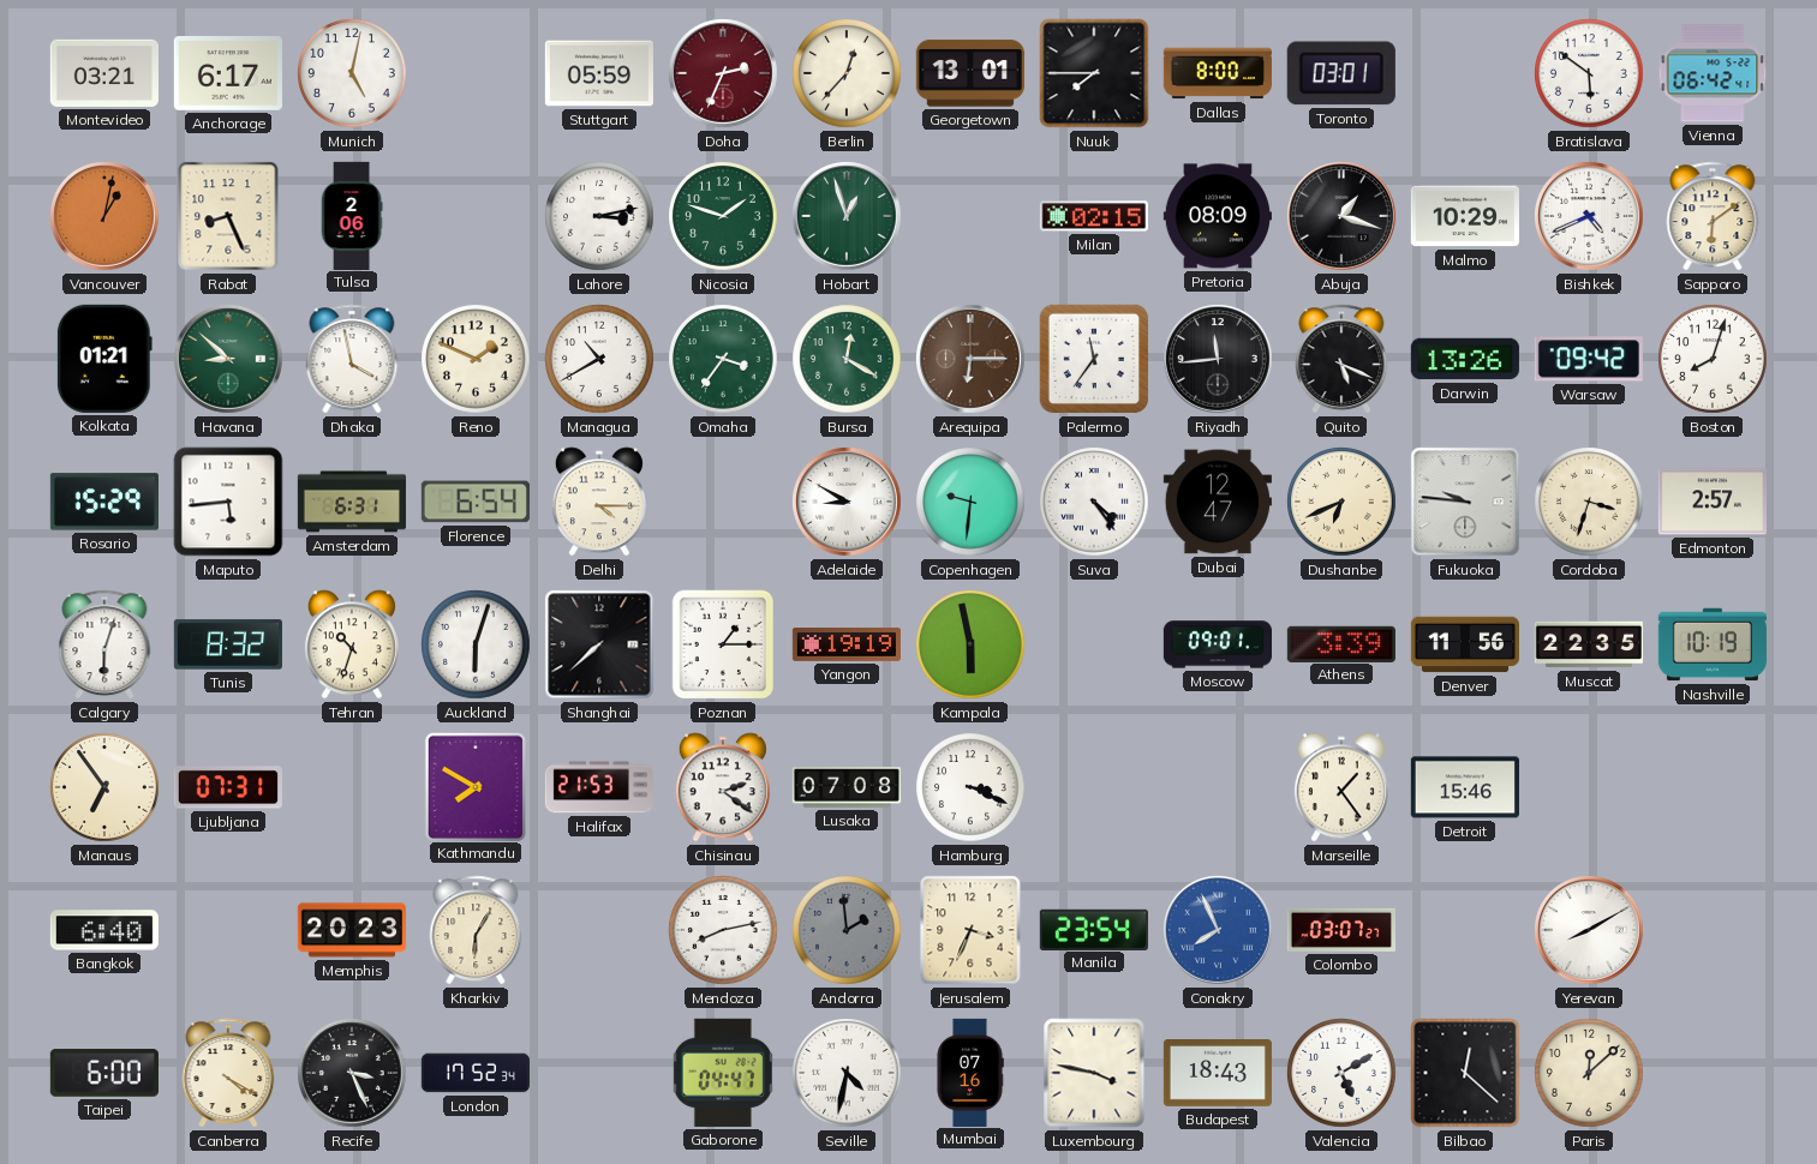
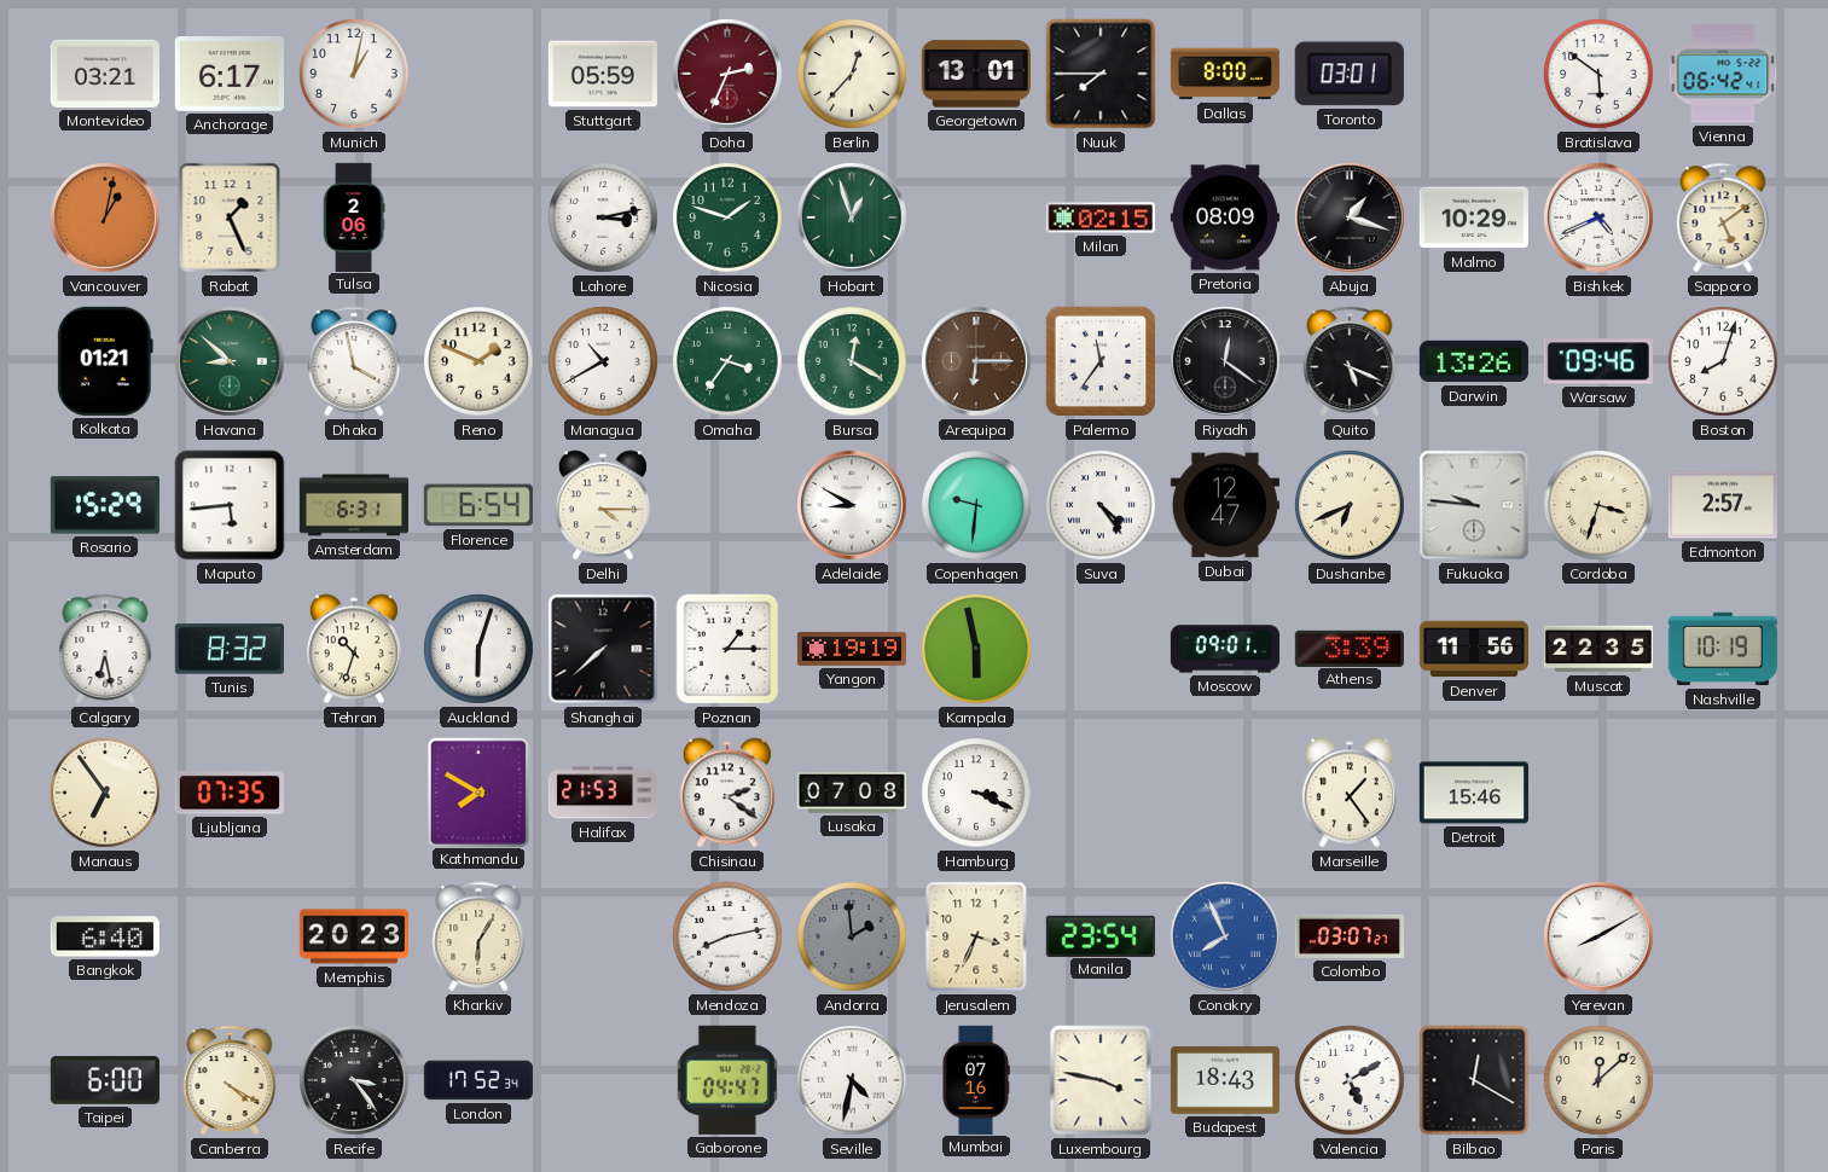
Munich: 5:02 -> 1:02 (354, 74)
Rabat: 8:26 -> 1:26 (230, 217)
Sapporo: 6:09 -> 5:09 (1723, 217)
Riyadh: 11:44 -> 12:21 (1226, 362)
Warsaw: 09:42 -> 09:46 (1598, 361)
Calgary: 6:03 -> 6:28 (105, 649)
Ljubljana: 07:31 -> 07:35 (230, 793)
Recife: 3:26 -> 3:24 (355, 1081)
Bilbao: 12:22 -> 12:20 (1474, 1080)
